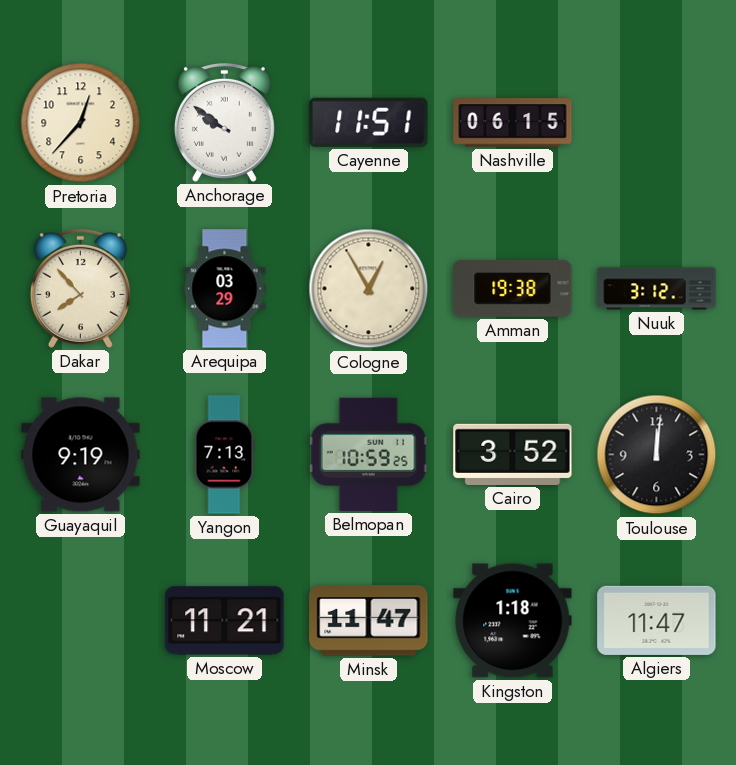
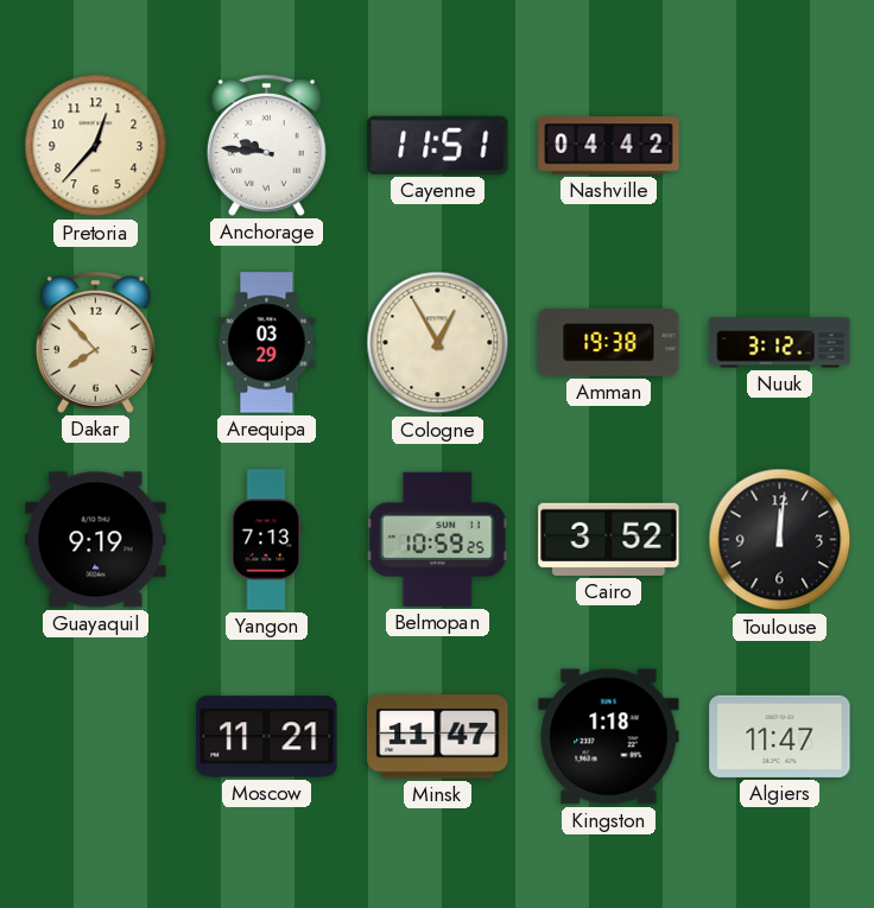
Anchorage: 9:51 -> 9:46 (266, 145)
Nashville: 06:15 -> 04:42 (609, 146)
